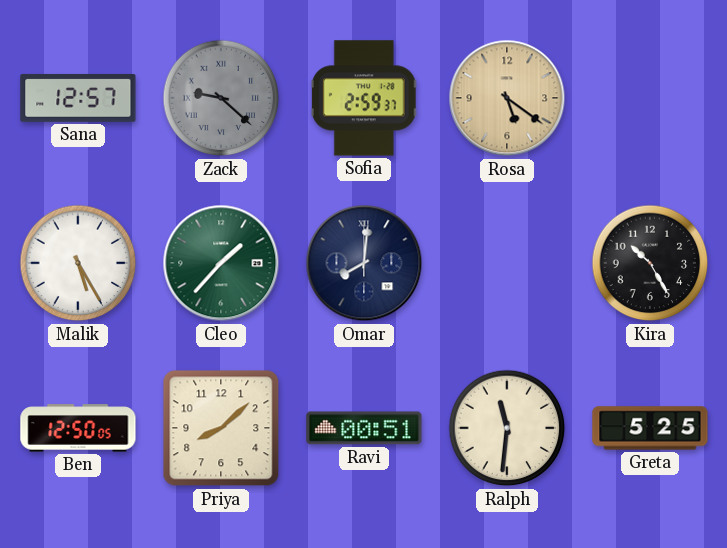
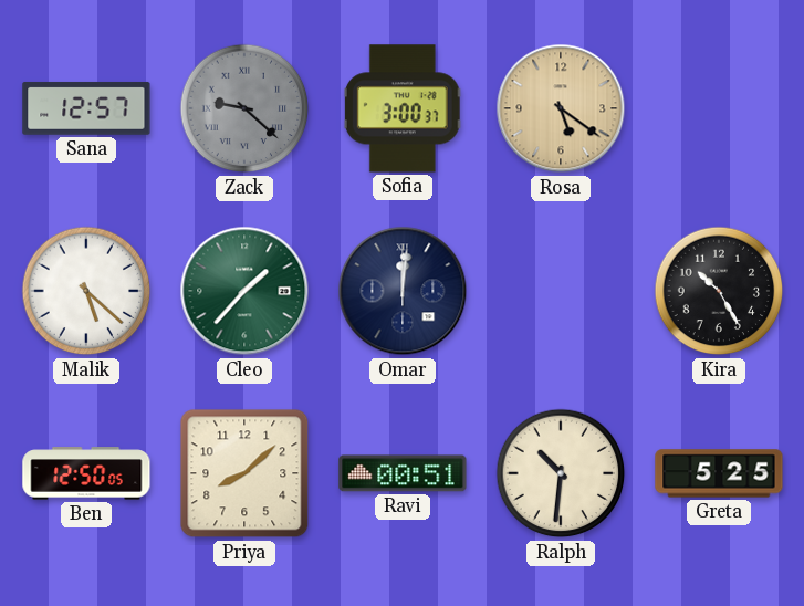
Sofia: 2:59 -> 3:00 (403, 108)
Malik: 5:25 -> 5:22 (86, 291)
Omar: 8:01 -> 12:01 (403, 291)
Ralph: 11:31 -> 10:31 (561, 473)
